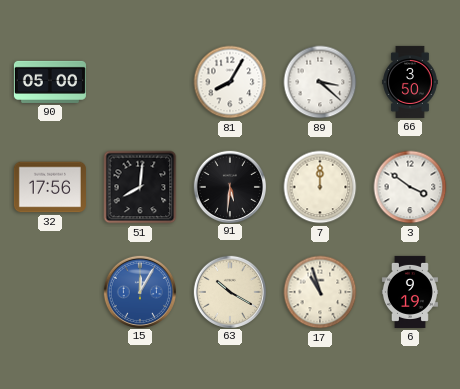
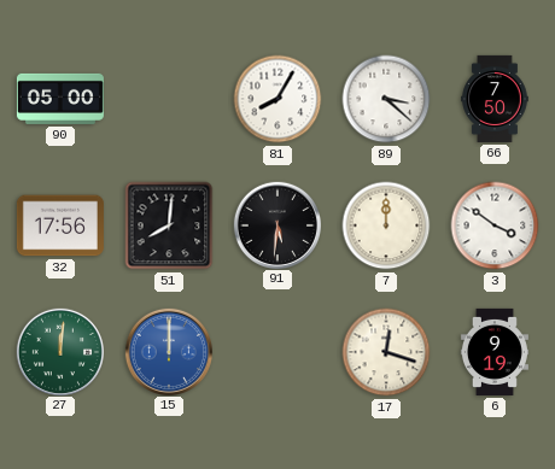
66: 3:50 -> 7:50 (495, 99)
27: none -> 12:01 (59, 351)
15: 12:05 -> 12:00 (168, 351)
63: 10:20 -> none (229, 291)
17: 10:57 -> 12:18 (386, 352)
